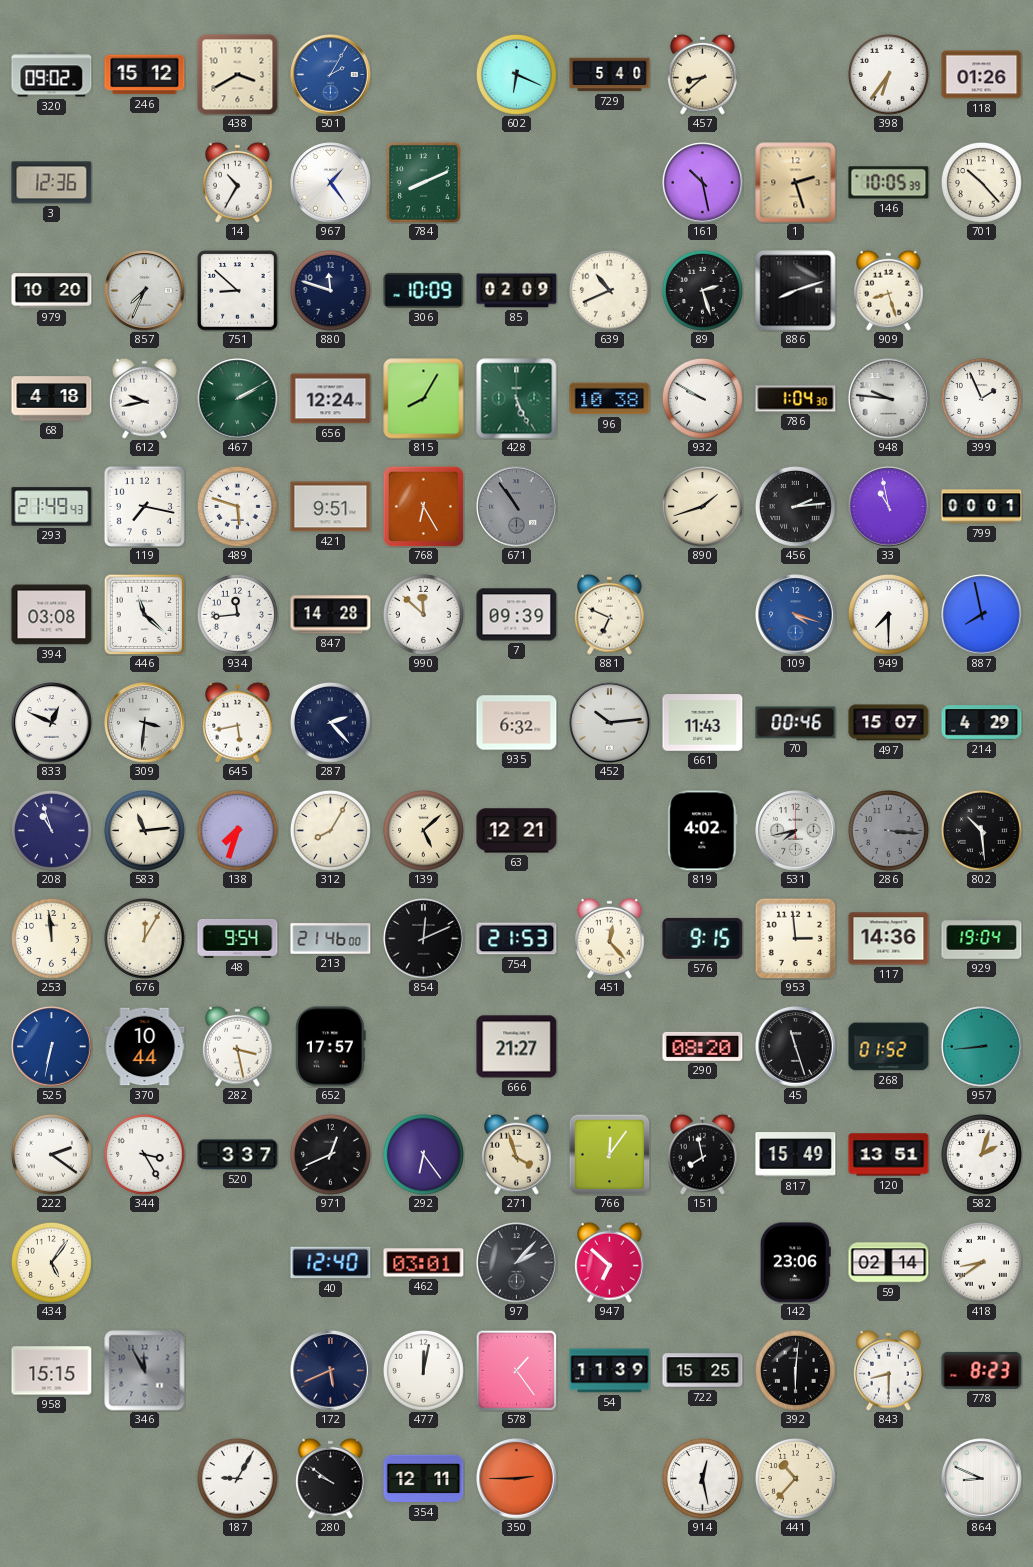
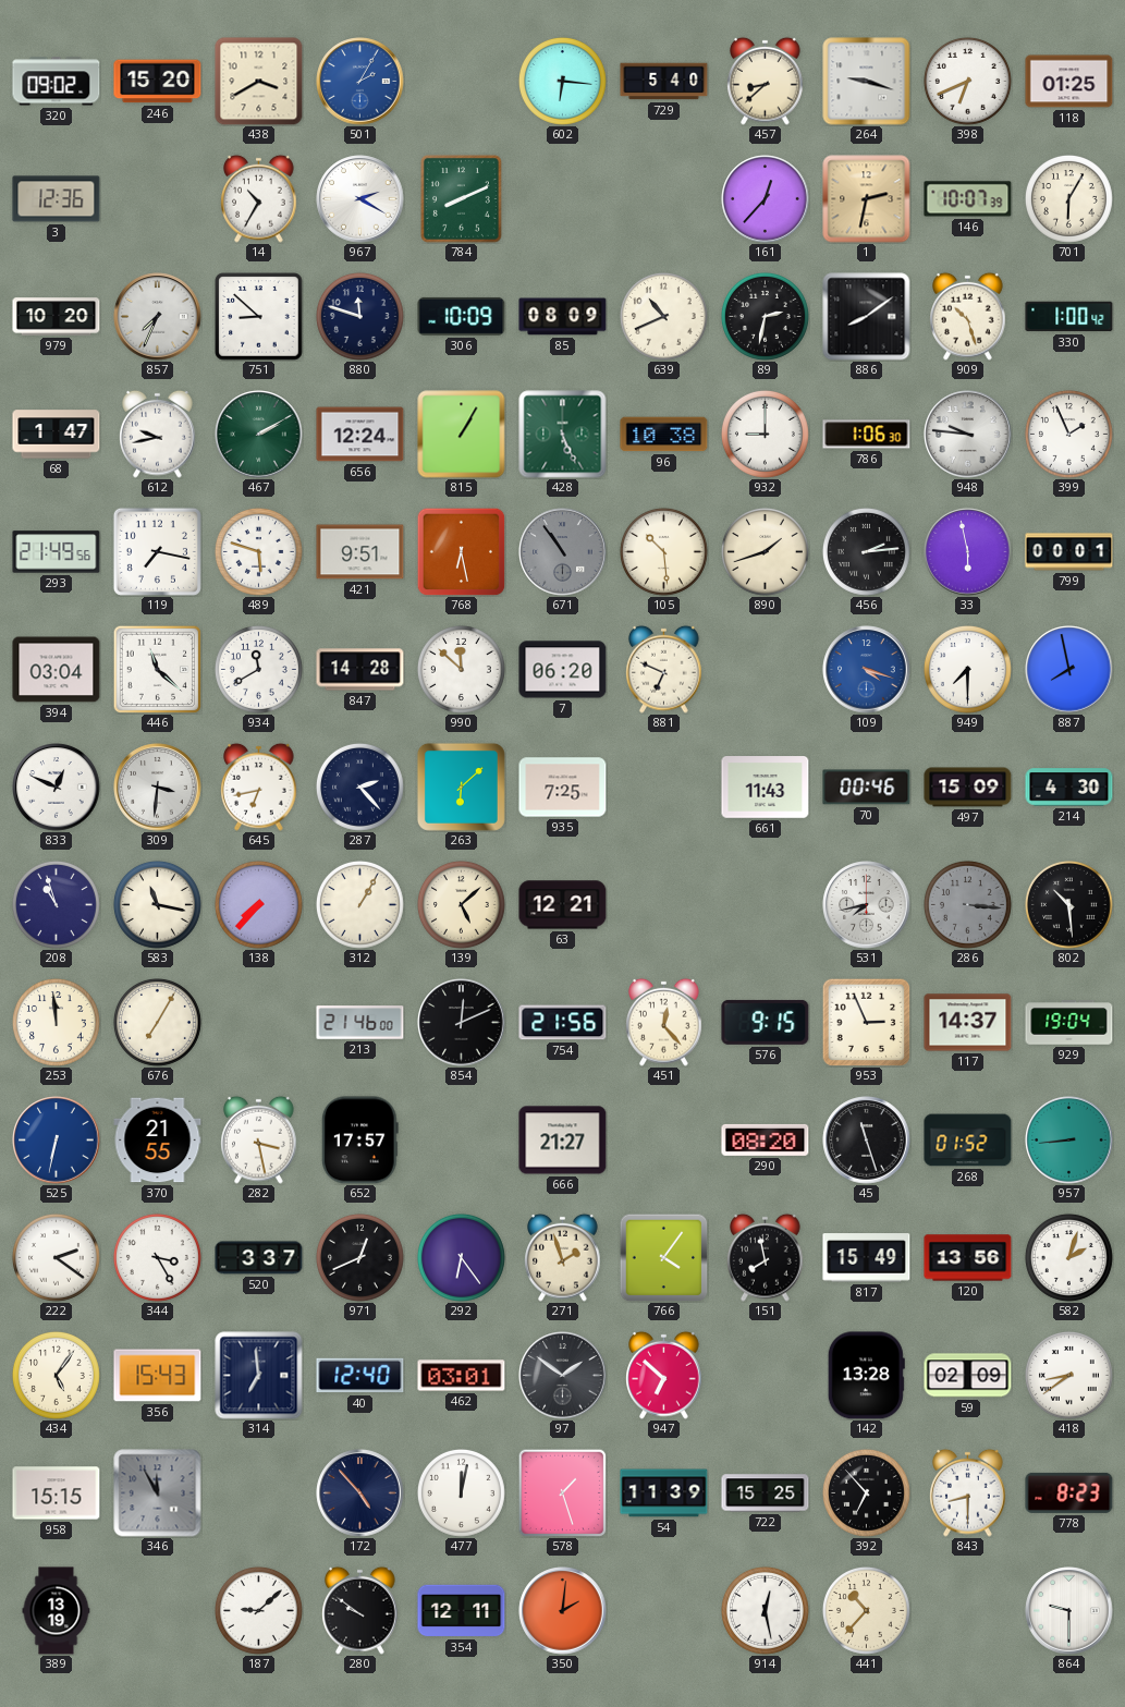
246: 15:12 -> 15:20 (158, 82)
602: 6:19 -> 6:16 (562, 81)
264: none -> 9:18 (867, 82)
398: 6:36 -> 6:41 (967, 81)
118: 01:26 -> 01:25 (1069, 82)
967: 1:24 -> 2:20 (360, 199)
161: 10:28 -> 12:37 (766, 199)
1: 2:27 -> 2:32 (867, 199)
146: 10:05 -> 10:07 (968, 199)
701: 10:23 -> 6:05 (1068, 198)
85: 02:09 -> 08:09 (563, 317)
89: 2:27 -> 2:32 (765, 316)
886: 8:12 -> 8:09 (867, 317)
909: 8:27 -> 10:27 (968, 316)
330: none -> 1:00 (1069, 317)
68: 4:18 -> 1:47 (57, 435)
815: 8:05 -> 1:05 (462, 435)
932: 9:50 -> 9:00 (765, 434)
786: 1:04 -> 1:06 (867, 435)
293: 21:49:43 -> 21:49:56 (57, 552)
768: 6:25 -> 6:28 (461, 551)
105: none -> 10:29 (663, 551)
33: 10:58 -> 5:58 (968, 552)
394: 03:08 -> 03:04 (57, 670)
934: 11:44 -> 11:40 (258, 669)
7: 09:39 -> 06:20 (563, 670)
645: 5:43 -> 6:43 (259, 787)
263: none -> 6:08 (461, 787)
935: 6:32 -> 7:25 (563, 788)
452: 10:14 -> none (610, 723)
497: 15:07 -> 15:09 (968, 788)
214: 4:29 -> 4:30 (1069, 788)
583: 11:14 -> 11:17 (157, 904)
138: 7:33 -> 7:37 (258, 904)
312: 8:05 -> 1:05 (359, 904)
819: 4:02 -> none (703, 831)
676: 12:05 -> 7:05 (157, 1022)
48: 9:54 -> none (238, 939)
754: 21:53 -> 21:56 (563, 1023)
953: 2:59 -> 2:56 (866, 1022)
117: 14:36 -> 14:37 (968, 1023)
370: 10:44 -> 21:55 (158, 1141)
271: 3:57 -> 1:57 (563, 1257)
766: 12:06 -> 4:06 (663, 1257)
120: 13:51 -> 13:56 (968, 1258)
356: none -> 15:43 (158, 1376)
314: none -> 6:59 (259, 1376)
97: 2:07 -> 1:51 (563, 1376)
142: 23:06 -> 13:28 (866, 1376)
59: 02:14 -> 02:09 (968, 1376)
172: 5:41 -> 4:53 (360, 1493)
578: 1:24 -> 1:27 (562, 1492)
392: 6:01 -> 6:53 (866, 1492)
389: none -> 13:19 (57, 1611)
187: 9:05 -> 9:08 (258, 1610)
350: 2:45 -> 2:01 (563, 1611)
864: 8:49 -> 9:30 (1069, 1611)
